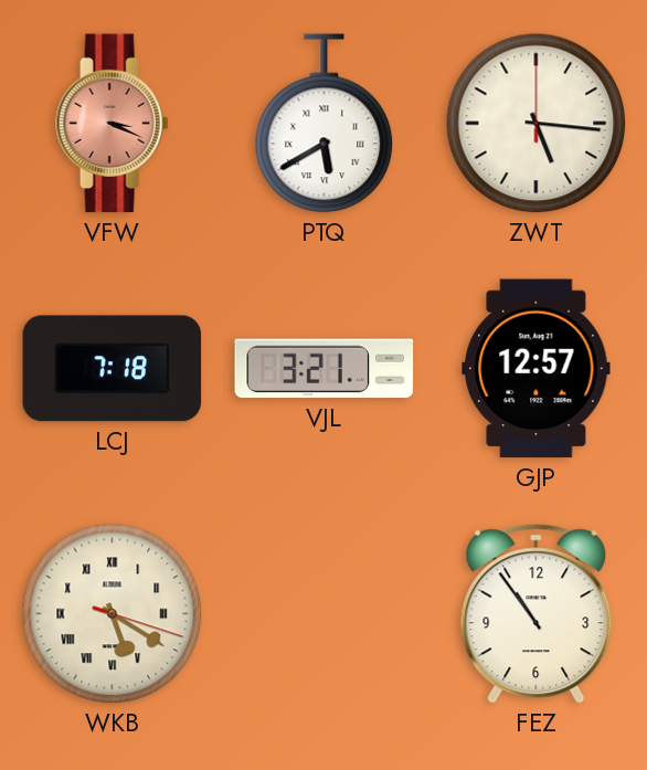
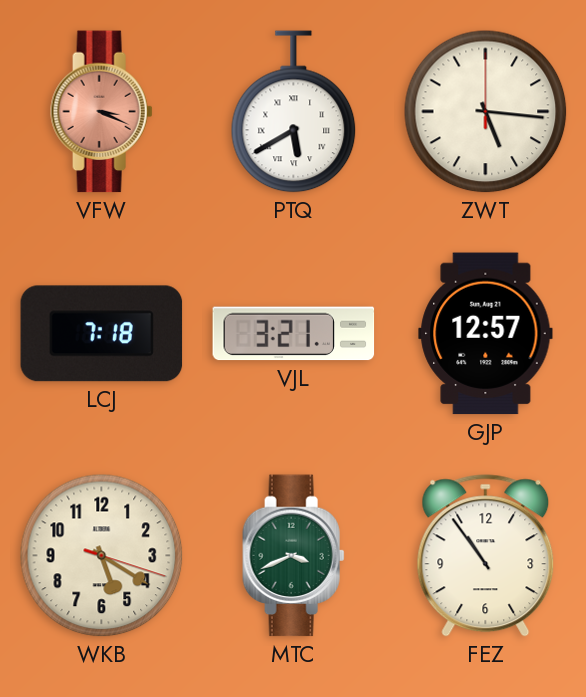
WKB numerals: Roman -> Arabic (102, 556)
MTC: none -> 3:41 (294, 556)
